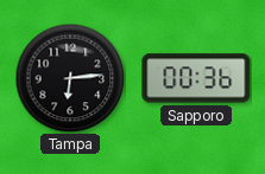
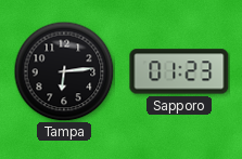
Sapporo: 00:36 -> 01:23 (179, 71)
